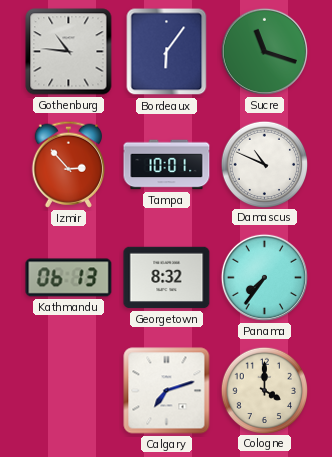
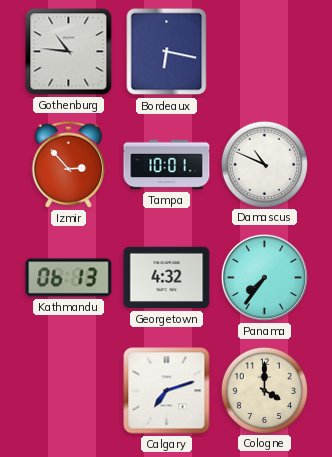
Bordeaux: 6:06 -> 6:17 (167, 52)
Sucre: 11:18 -> none (264, 51)
Georgetown: 8:32 -> 4:32 (167, 278)
